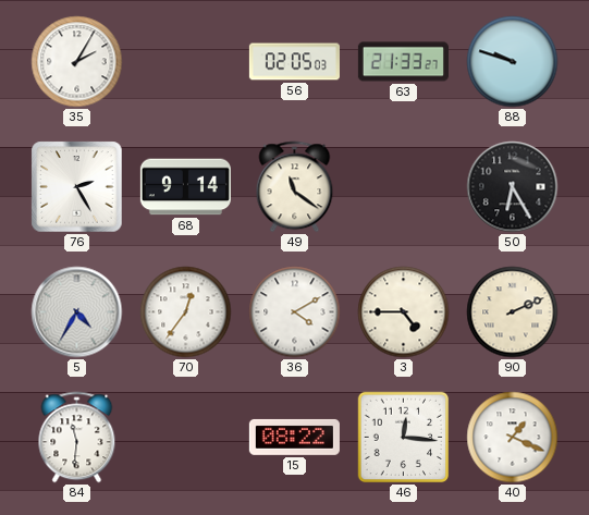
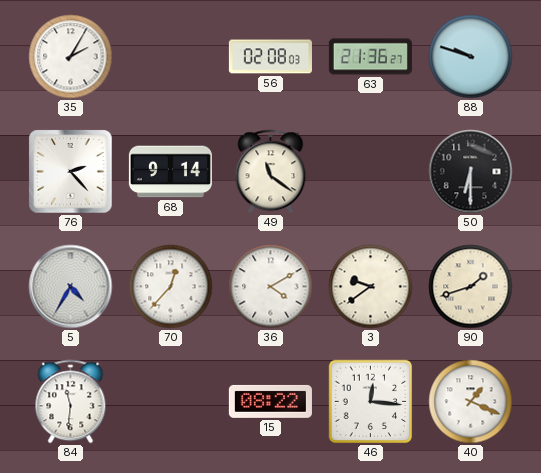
56: 02:05 -> 02:08 (270, 57)
63: 21:33 -> 21:36 (370, 57)
76: 2:25 -> 2:23 (71, 172)
50: 6:25 -> 6:30 (471, 172)
70: 12:36 -> 12:37 (171, 287)
3: 4:45 -> 9:39 (371, 287)
90: 2:11 -> 1:42 (471, 287)
